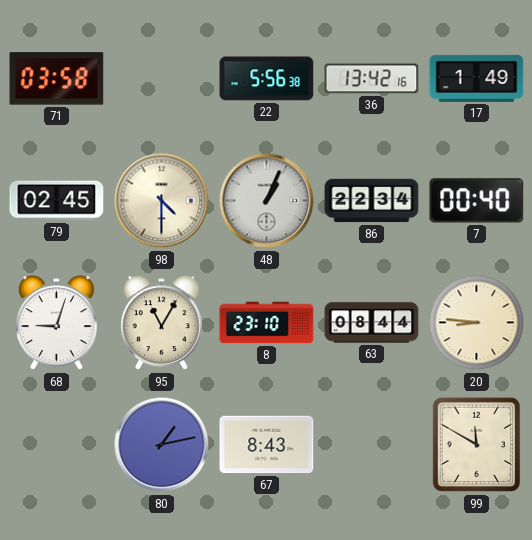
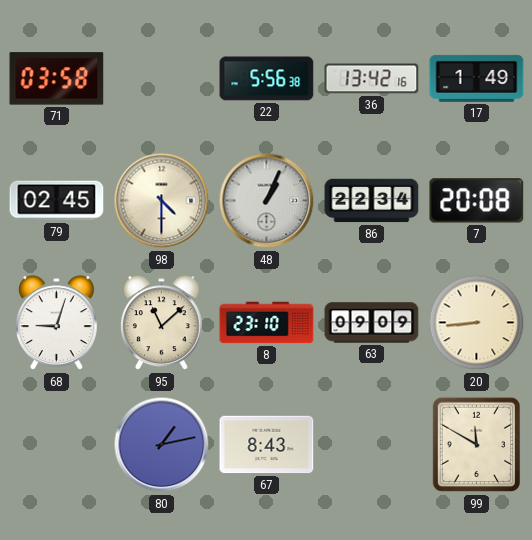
7: 00:40 -> 20:08 (477, 201)
95: 11:05 -> 11:08 (161, 323)
63: 08:44 -> 09:09 (372, 323)
20: 8:46 -> 8:44 (477, 323)
